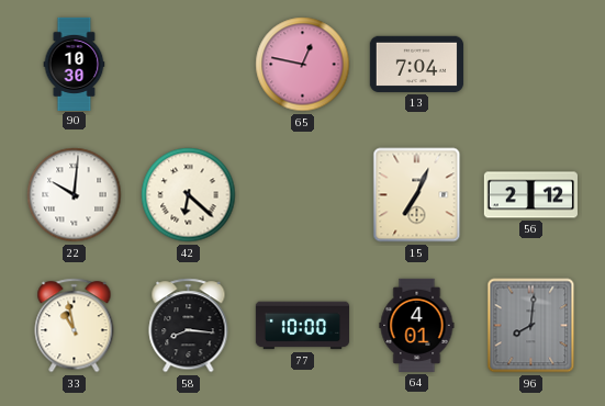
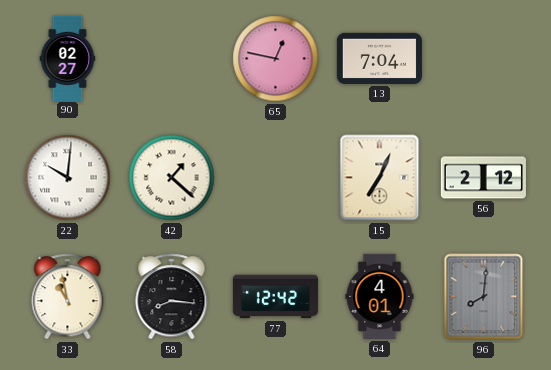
90: 10:30 -> 02:27 (68, 58)
42: 6:22 -> 1:22 (172, 178)
77: 10:00 -> 12:42 (275, 297)
